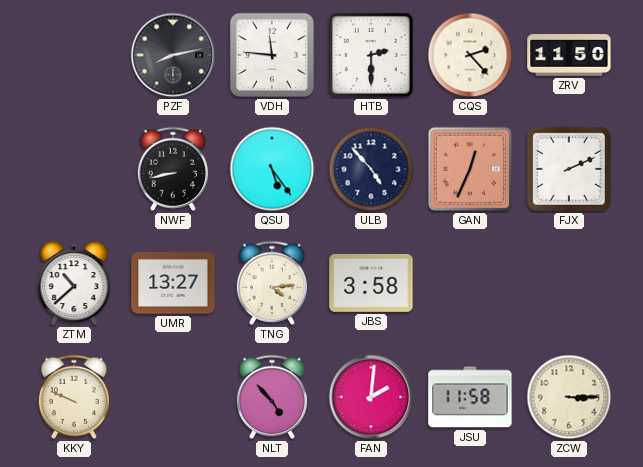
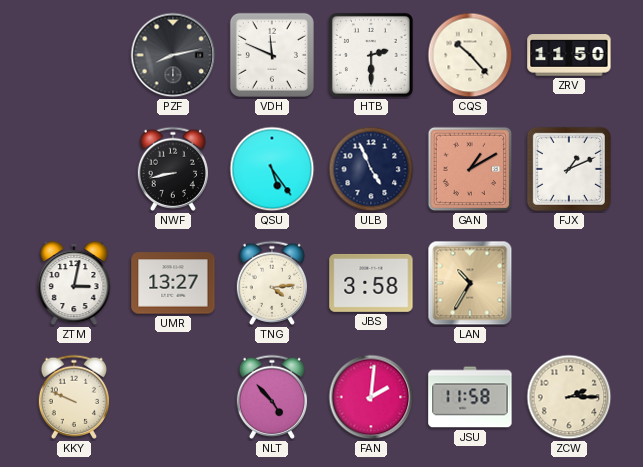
VDH: 11:46 -> 11:49 (272, 55)
CQS: 2:23 -> 10:23 (470, 55)
ULB: 4:53 -> 4:56 (371, 169)
GAN: 12:34 -> 1:10 (470, 169)
FJX: 2:11 -> 1:11 (569, 169)
ZTM: 10:38 -> 3:02 (74, 283)
LAN: none -> 10:35 (470, 283)
ZCW: 3:15 -> 2:15 (569, 397)
